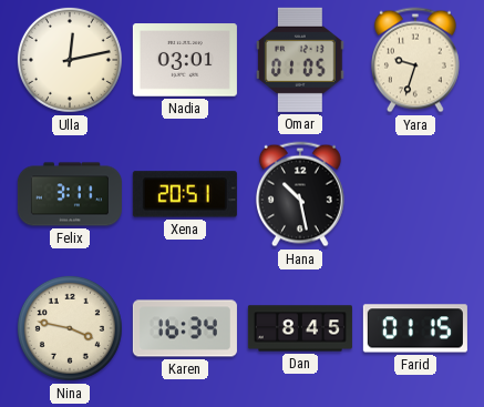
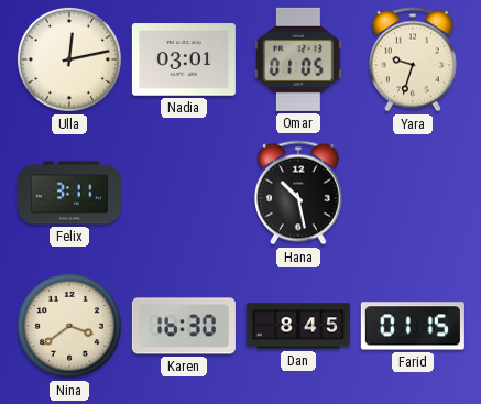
Xena: 20:51 -> none (185, 194)
Nina: 3:47 -> 3:39 (69, 326)
Karen: 16:34 -> 16:30 (184, 326)
